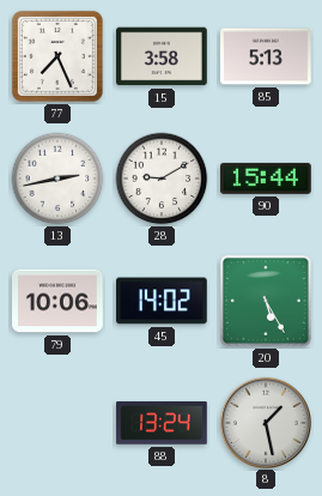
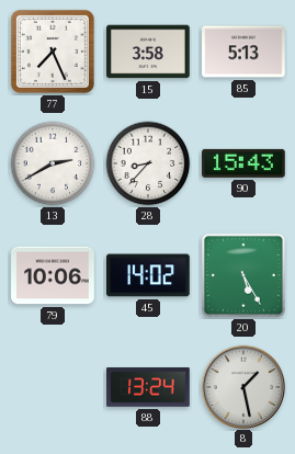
13: 2:43 -> 2:40 (53, 163)
28: 9:10 -> 8:37 (148, 163)
90: 15:44 -> 15:43 (245, 163)
